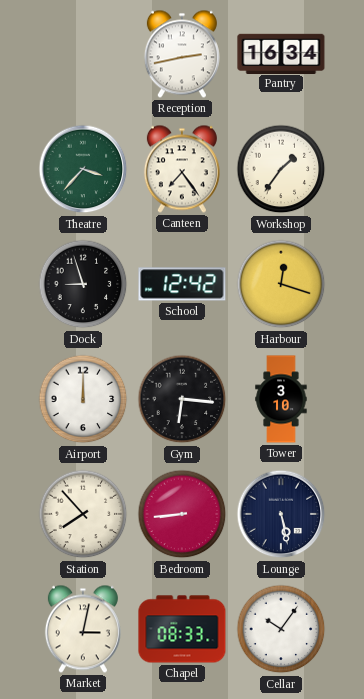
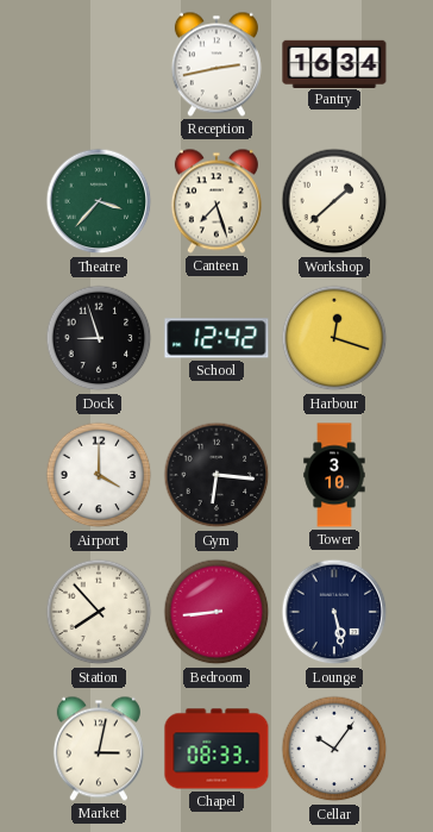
Canteen: 7:24 -> 7:27 (216, 201)
Workshop: 1:36 -> 1:38 (334, 201)
Airport: 12:00 -> 4:00 (99, 475)
